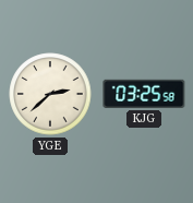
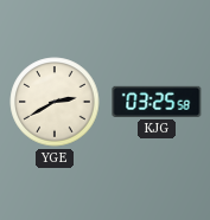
YGE: 2:38 -> 2:40 (55, 102)
